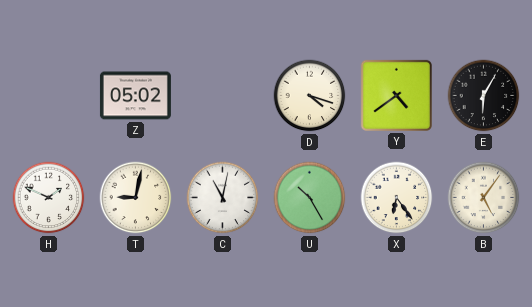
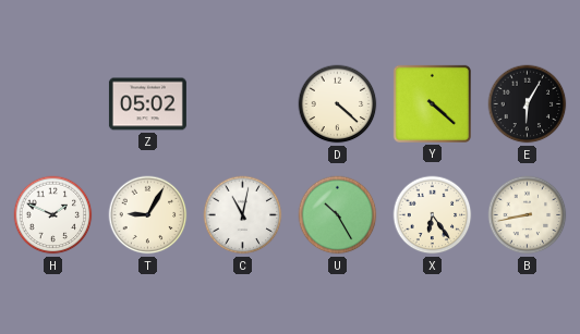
D: 4:18 -> 4:22 (338, 104)
Y: 4:39 -> 4:22 (432, 103)
T: 9:02 -> 9:05 (148, 215)
B: 5:06 -> 8:43 (528, 215)
